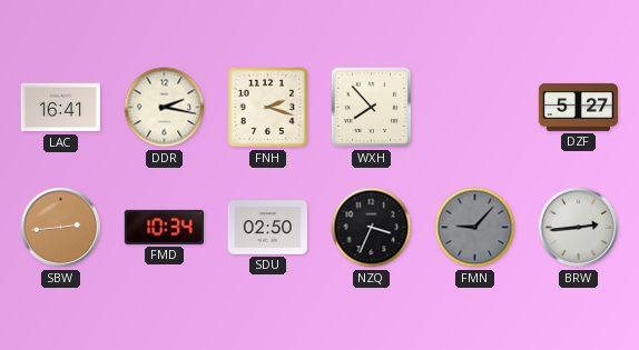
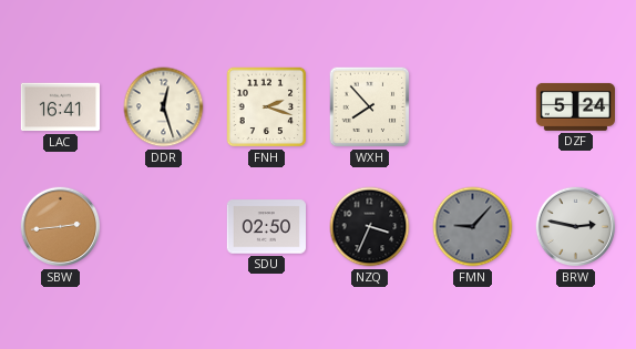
DDR: 2:17 -> 12:27 (164, 107)
DZF: 5:27 -> 5:24 (576, 106)
FMD: 10:34 -> none (164, 227)
BRW: 2:44 -> 2:47 (576, 227)
